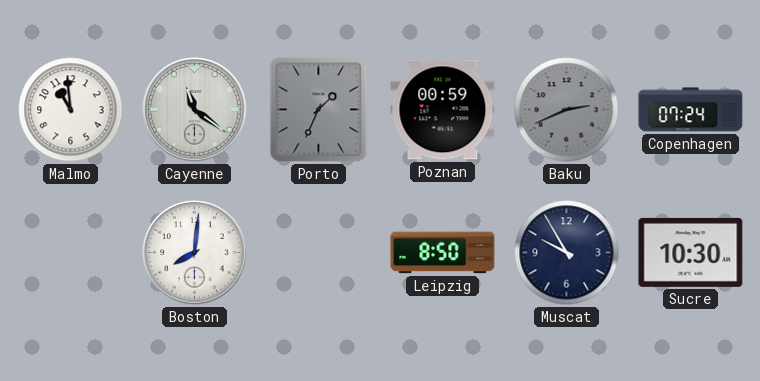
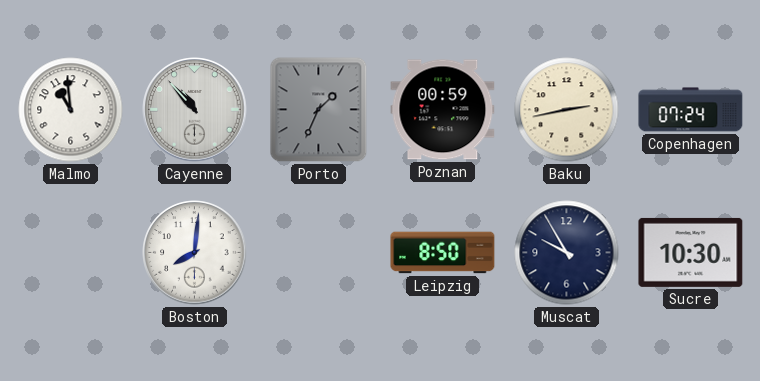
Cayenne: 11:21 -> 10:53 (195, 110)
Baku: 2:41 -> 2:43 (567, 110)
Baku dial: grey -> cream (567, 110)
